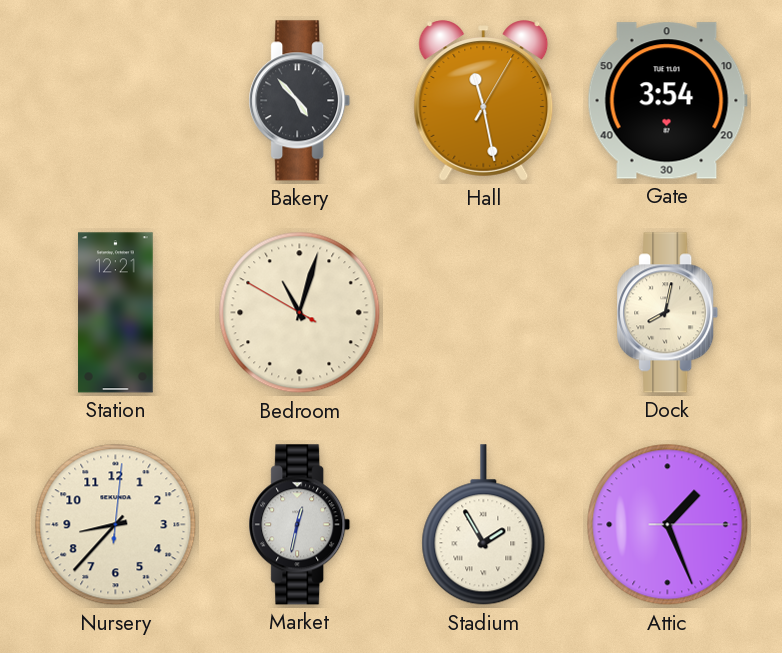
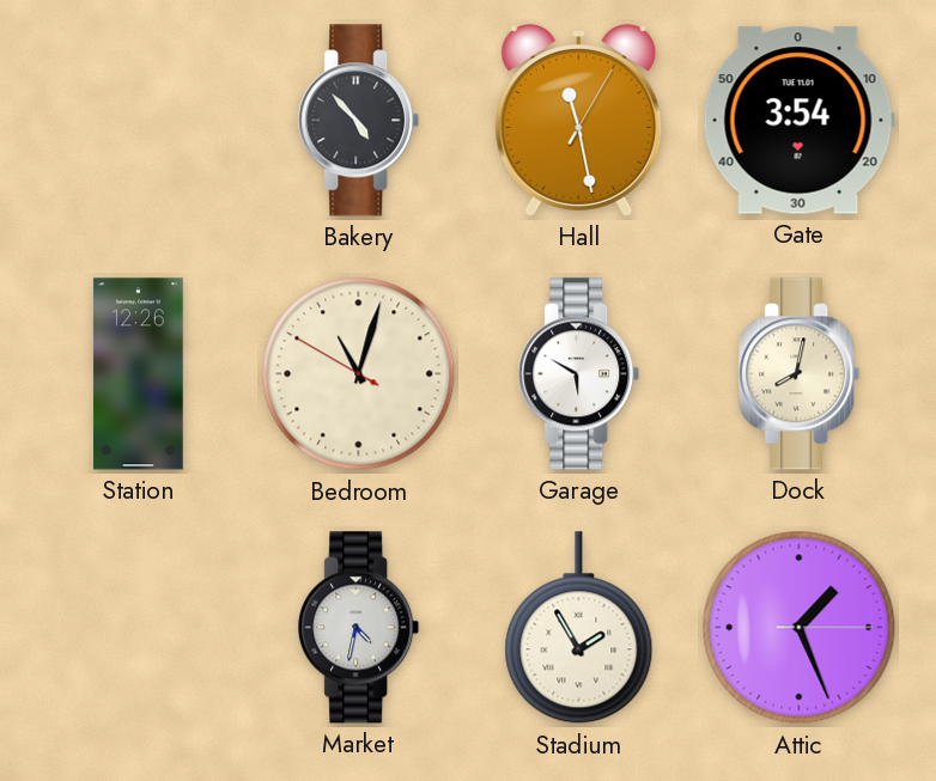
Station: 12:21 -> 12:26 (139, 374)
Garage: none -> 5:50 (579, 374)
Nursery: 8:37 -> none (116, 525)
Market: 12:32 -> 4:32 (359, 628)
